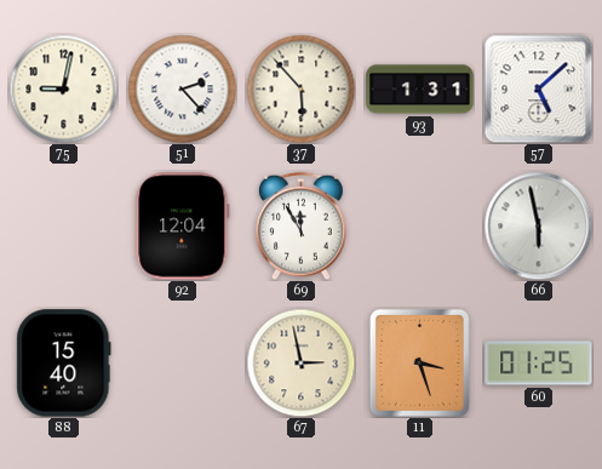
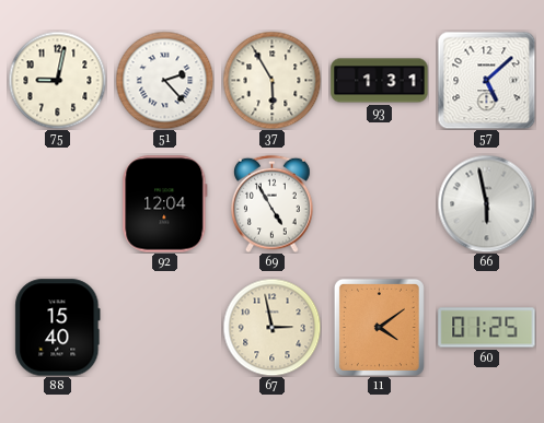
37: 5:53 -> 5:55 (271, 80)
69: 11:55 -> 4:55 (273, 203)
11: 3:27 -> 4:09 (379, 327)
